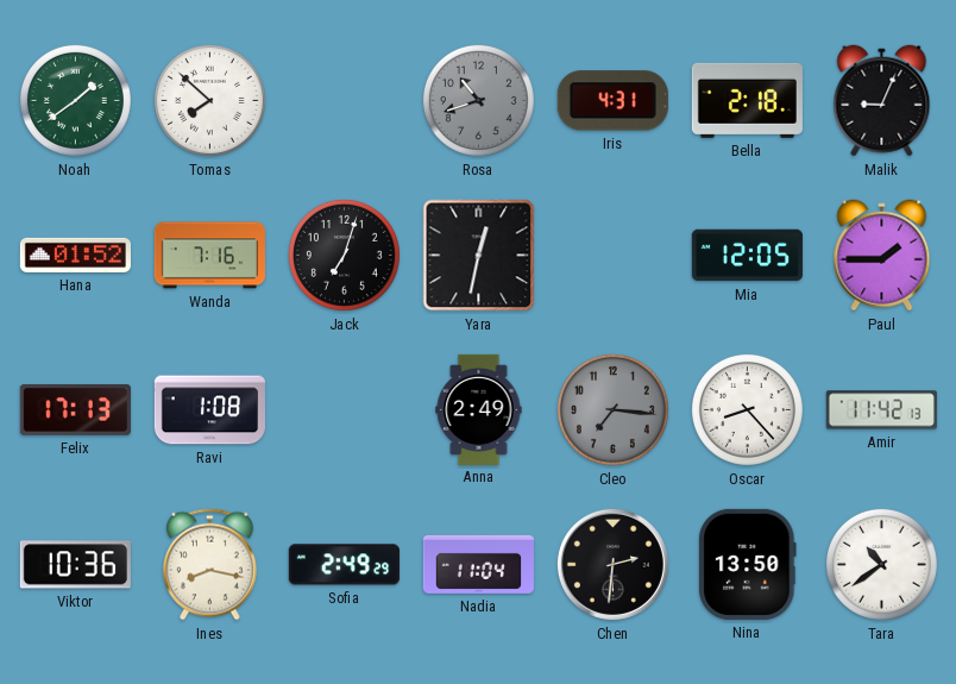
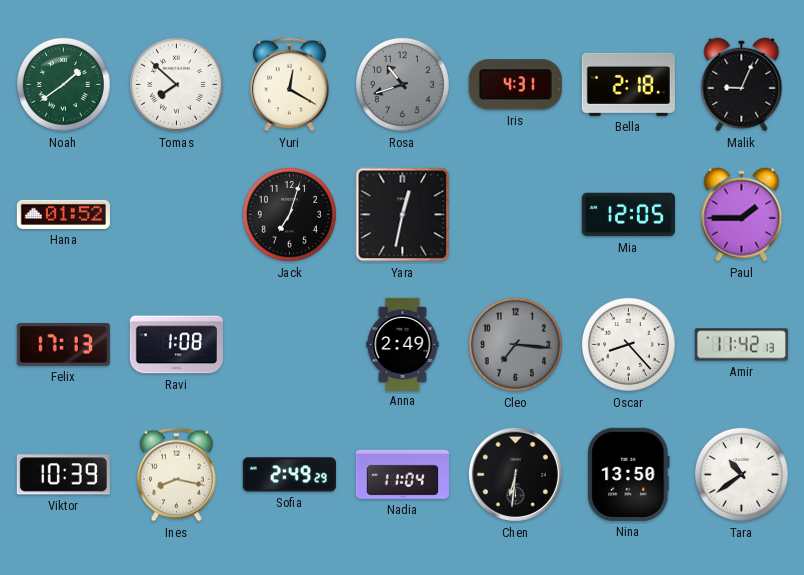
Yuri: none -> 12:20 (290, 85)
Wanda: 7:16 -> none (209, 256)
Viktor: 10:36 -> 10:39 (63, 475)
Chen: 2:31 -> 6:31 (515, 474)
